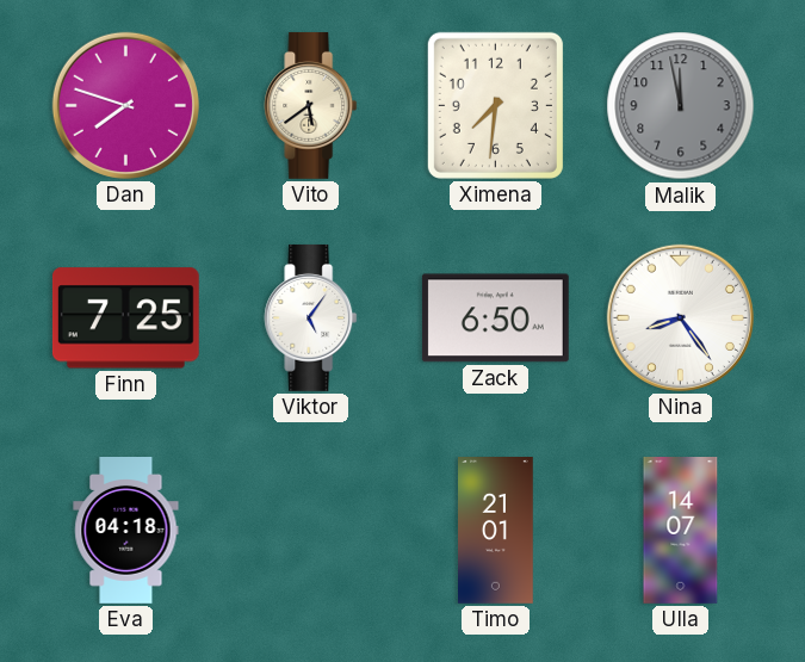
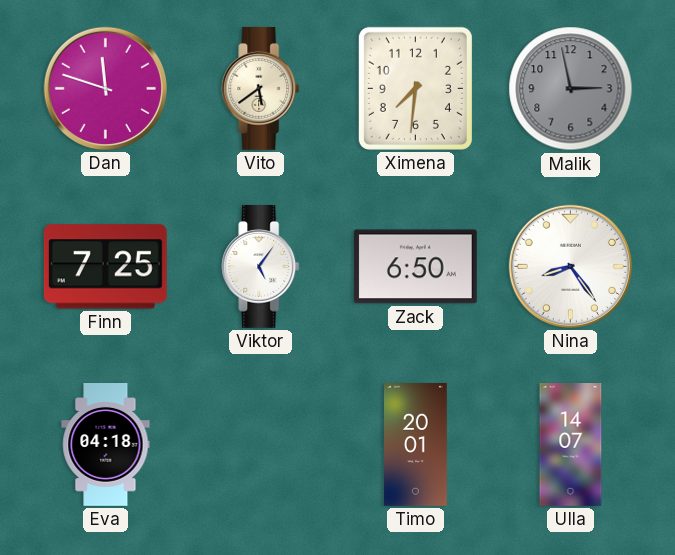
Dan: 7:48 -> 11:48 (105, 88)
Malik: 11:58 -> 2:58 (571, 89)
Timo: 21:01 -> 20:01 (416, 445)
